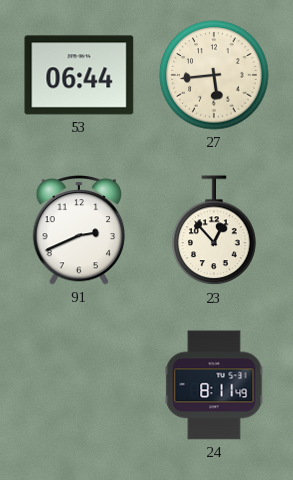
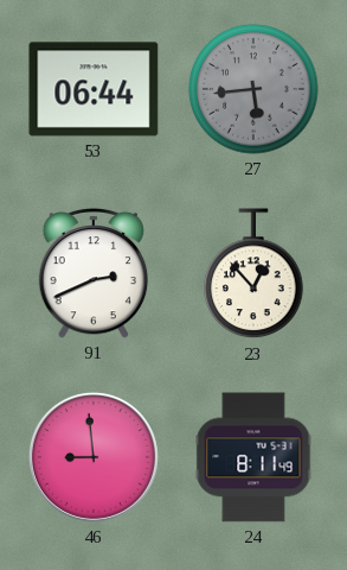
27 dial: cream -> grey (253, 89)
46: none -> 8:59 (94, 457)
